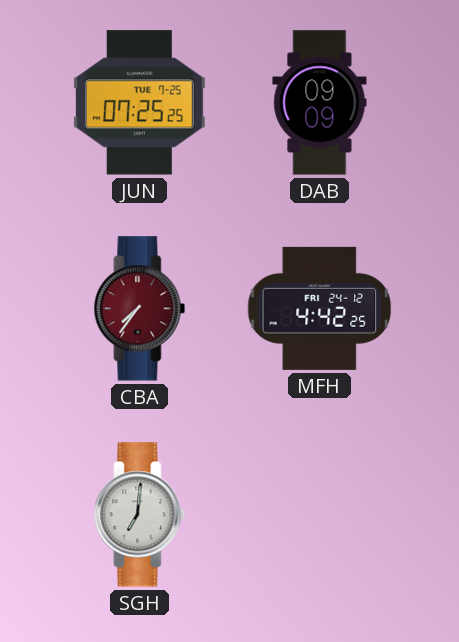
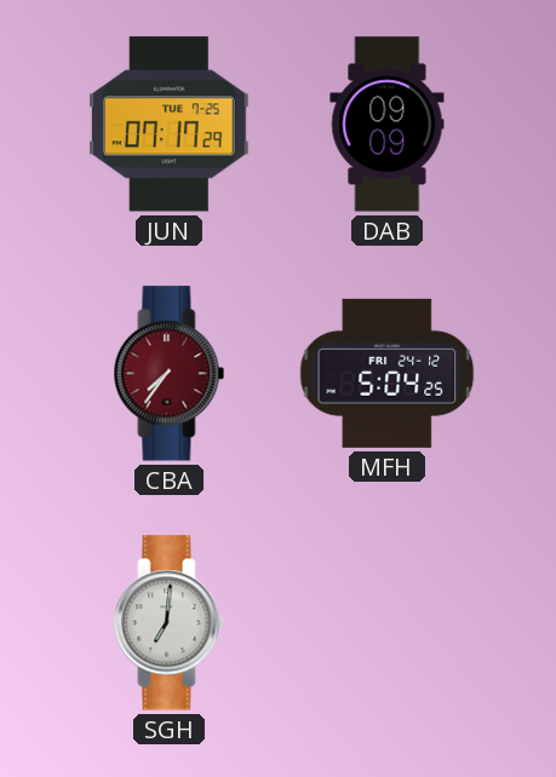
JUN: 07:25 -> 07:17 (168, 125)
MFH: 4:42 -> 5:04 (388, 373)
